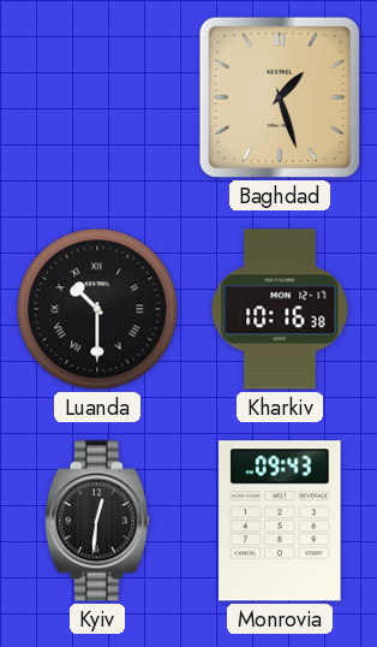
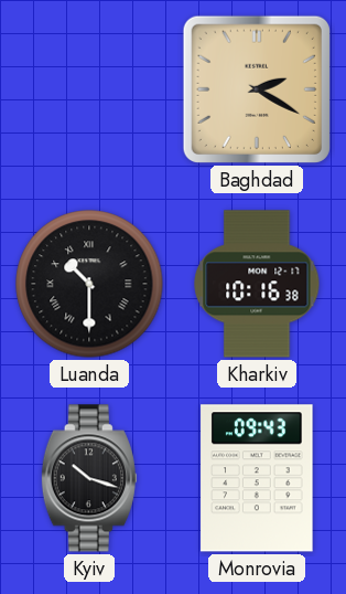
Baghdad: 1:27 -> 2:20 (257, 89)
Kyiv: 12:31 -> 10:18 (89, 478)
